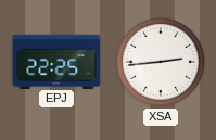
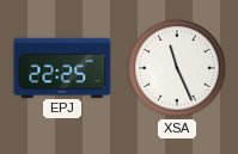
XSA: 2:44 -> 11:26 (177, 68)
